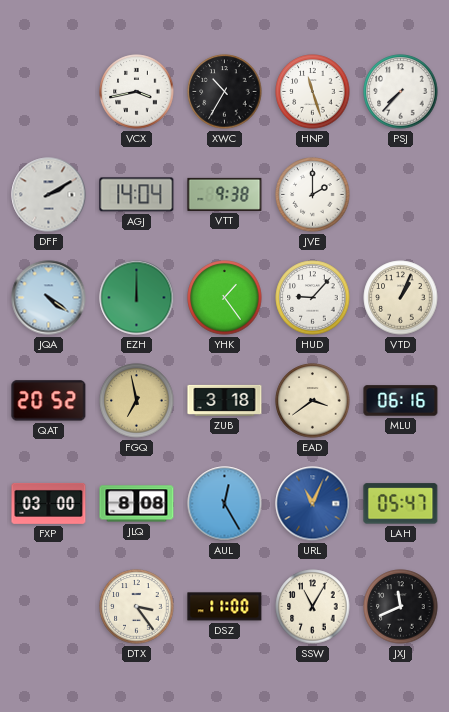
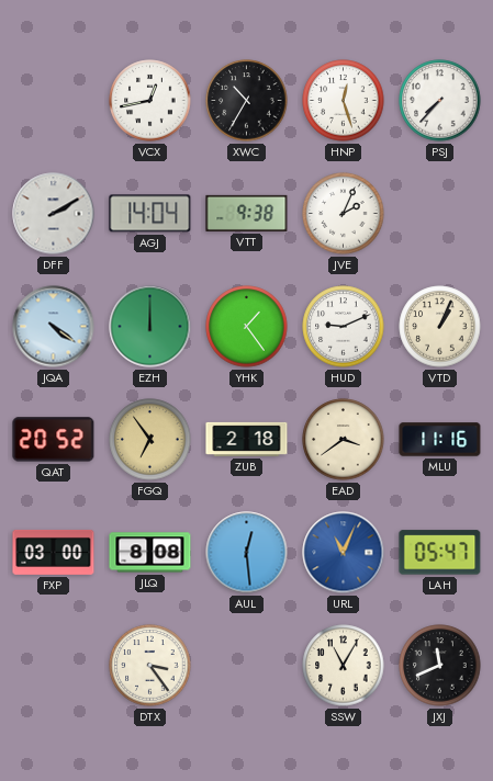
VCX: 3:43 -> 12:43 (150, 101)
HNP: 11:27 -> 12:27 (344, 101)
JVE: 2:00 -> 2:04 (344, 214)
HUD: 9:07 -> 9:11 (344, 327)
FGQ: 6:58 -> 6:54 (150, 440)
ZUB: 3:18 -> 2:18 (247, 439)
MLU: 06:16 -> 11:16 (440, 440)
AUL: 12:25 -> 12:29 (247, 553)
DSZ: 11:00 -> none (225, 607)
